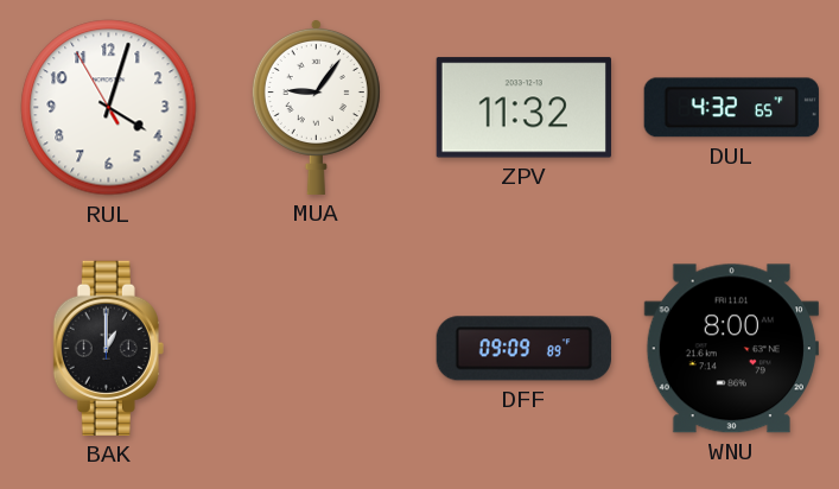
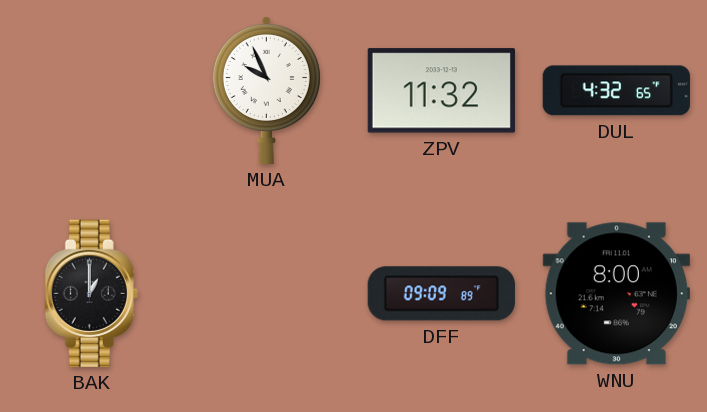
RUL: 4:02 -> none (109, 108)
MUA: 9:06 -> 9:56 (266, 90)
